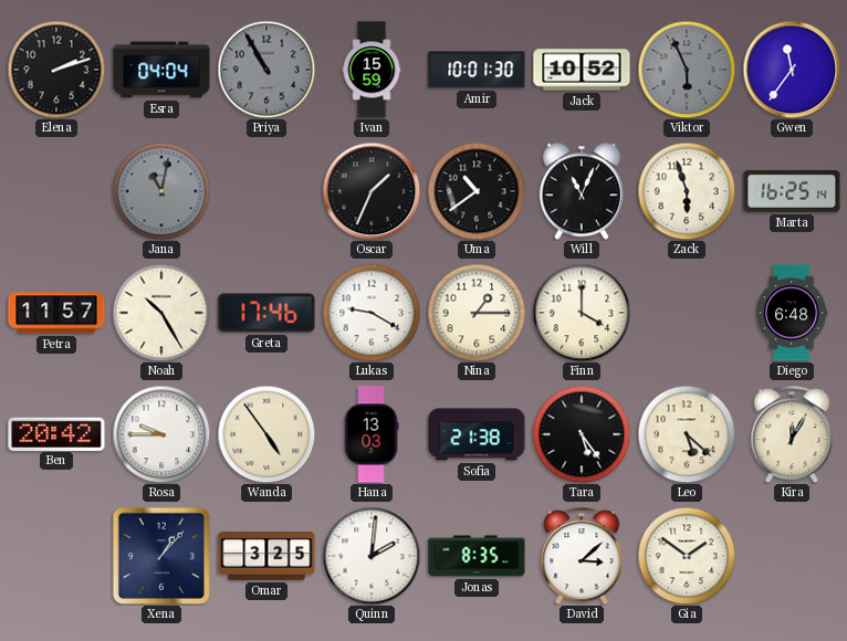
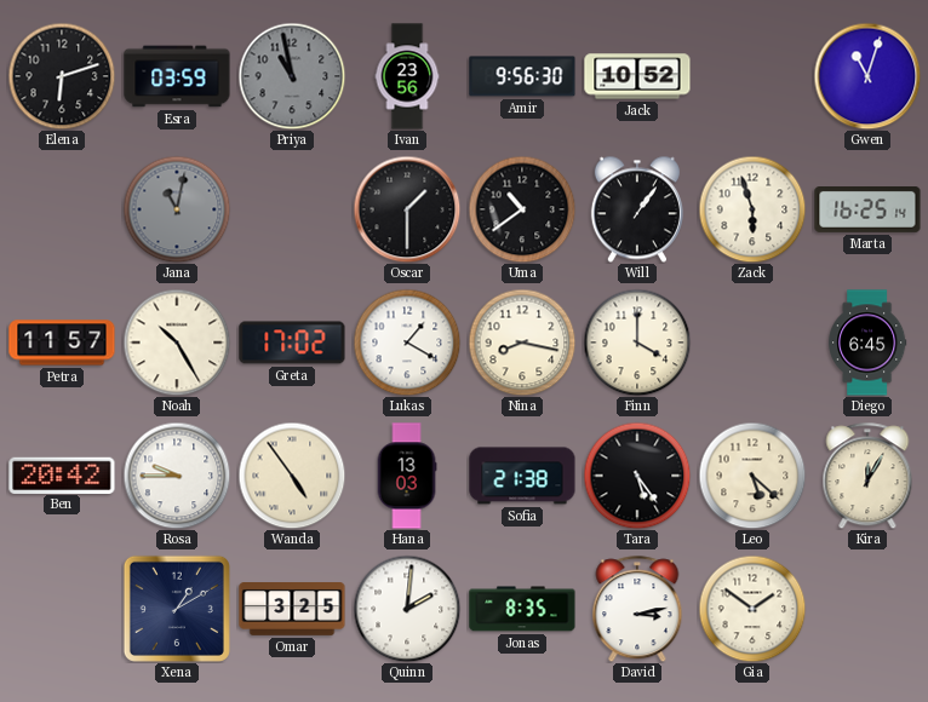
Elena: 2:12 -> 6:12 (62, 76)
Esra: 04:04 -> 03:59 (177, 76)
Priya: 10:55 -> 10:58 (292, 76)
Ivan: 15:59 -> 23:56 (407, 76)
Amir: 10:01 -> 9:56 (522, 76)
Viktor: 5:56 -> none (687, 70)
Gwen: 11:36 -> 11:03 (867, 76)
Oscar: 1:34 -> 1:30 (407, 209)
Will: 11:04 -> 1:06 (637, 209)
Greta: 17:46 -> 17:02 (292, 343)
Lukas: 9:20 -> 1:20 (407, 343)
Nina: 1:15 -> 8:17 (522, 343)
Diego: 6:48 -> 6:45 (867, 343)
Xena: 1:07 -> 1:10 (177, 609)
David: 3:08 -> 3:13 (637, 609)
